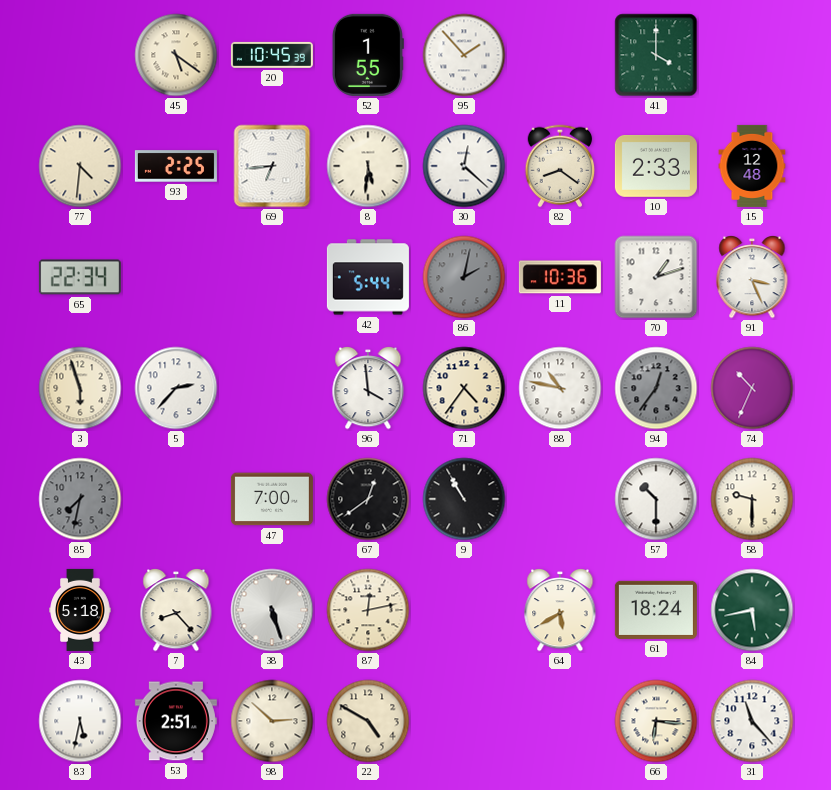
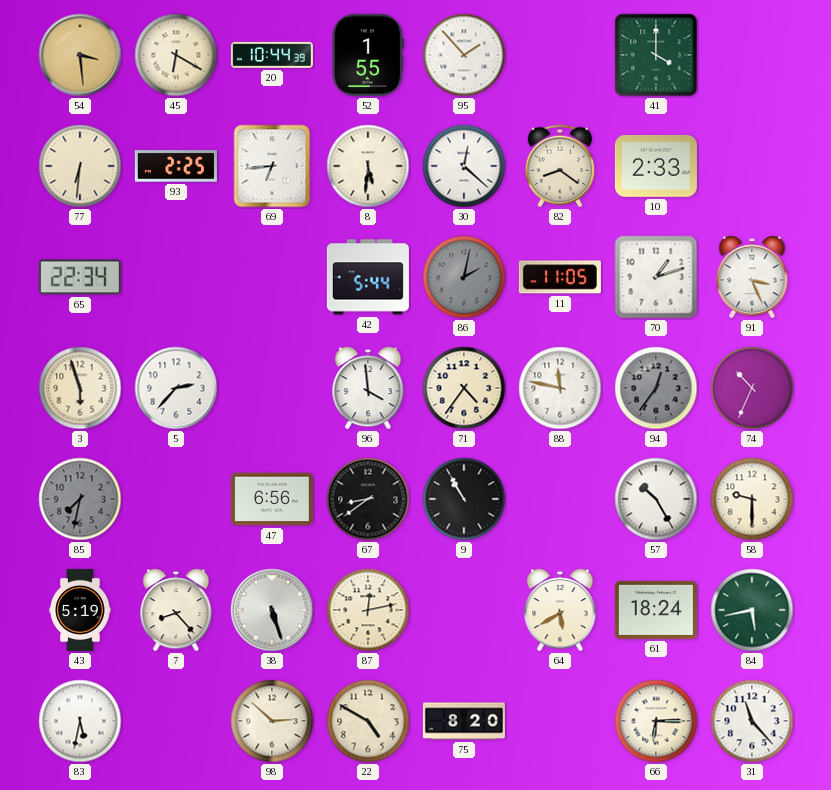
54: none -> 3:29 (80, 55)
45: 5:21 -> 6:20 (176, 55)
20: 10:45 -> 10:44 (272, 55)
77: 4:31 -> 6:31 (80, 166)
15: 12:48 -> none (752, 166)
11: 10:36 -> 11:05 (560, 277)
88: 10:47 -> 11:47 (560, 388)
47: 7:00 -> 6:56 (272, 499)
67: 12:39 -> 8:39 (368, 499)
57: 10:30 -> 10:25 (656, 499)
43: 5:18 -> 5:19 (80, 610)
53: 2:51 -> none (176, 721)
75: none -> 8:20 (464, 721)
66: 6:16 -> 6:15 (656, 721)
